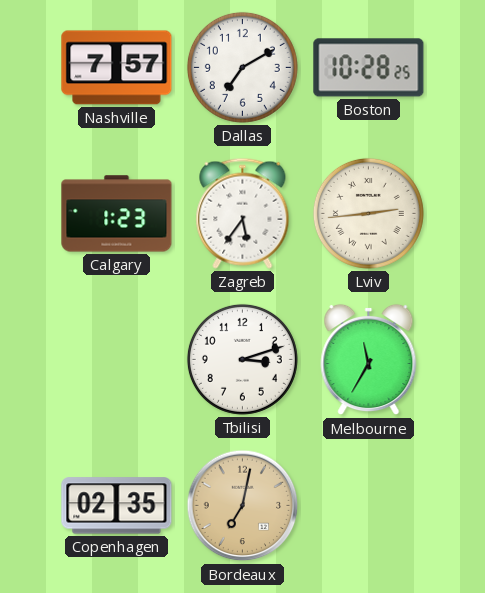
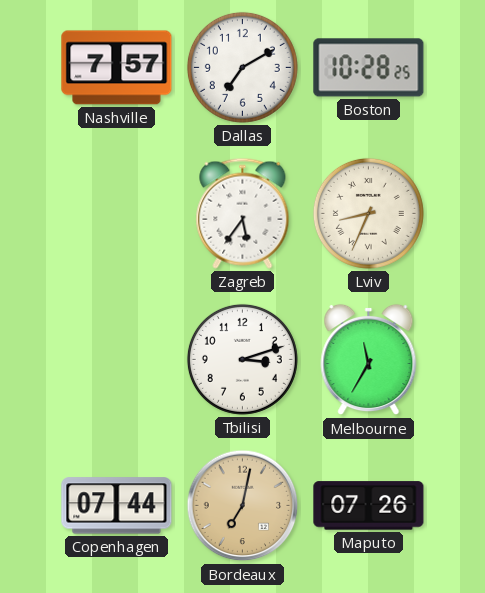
Calgary: 1:23 -> none (117, 214)
Lviv: 2:44 -> 8:34 (368, 213)
Copenhagen: 02:35 -> 07:44 (117, 506)
Maputo: none -> 07:26 (369, 506)
